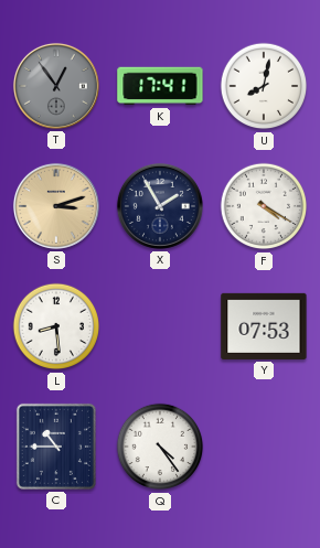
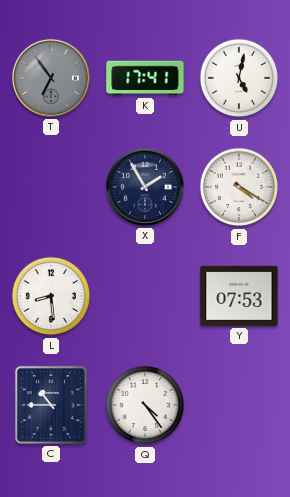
T: 12:54 -> 6:54 (51, 78)
U: 8:02 -> 5:02 (239, 78)
S: 3:12 -> none (56, 206)
